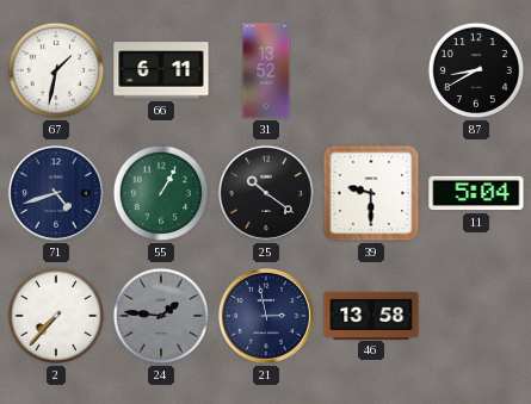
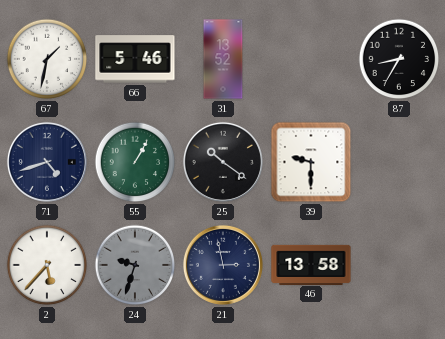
66: 6:11 -> 5:46 (135, 59)
87: 8:40 -> 8:35 (399, 59)
11: 5:04 -> none (476, 193)
2: 7:37 -> 5:37 (47, 265)
24: 1:46 -> 9:33 (135, 265)
